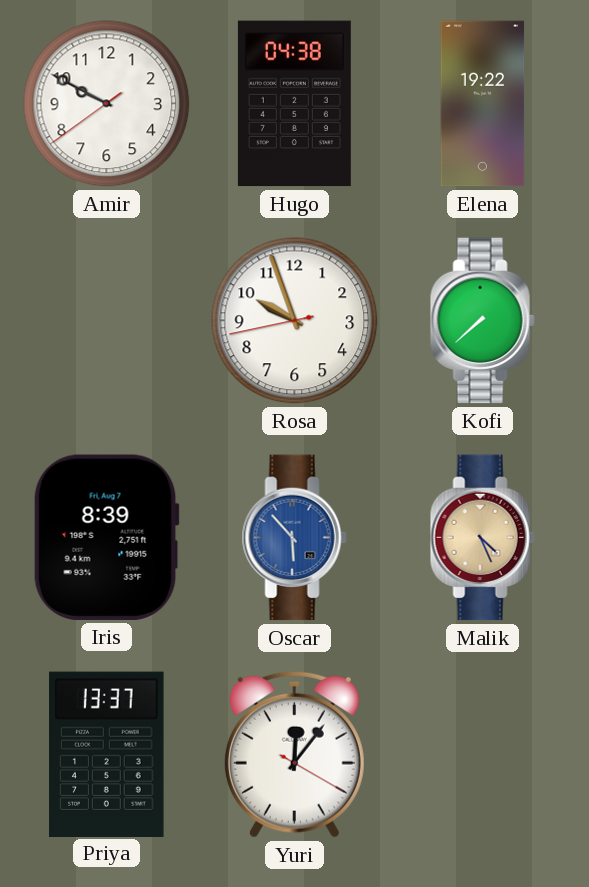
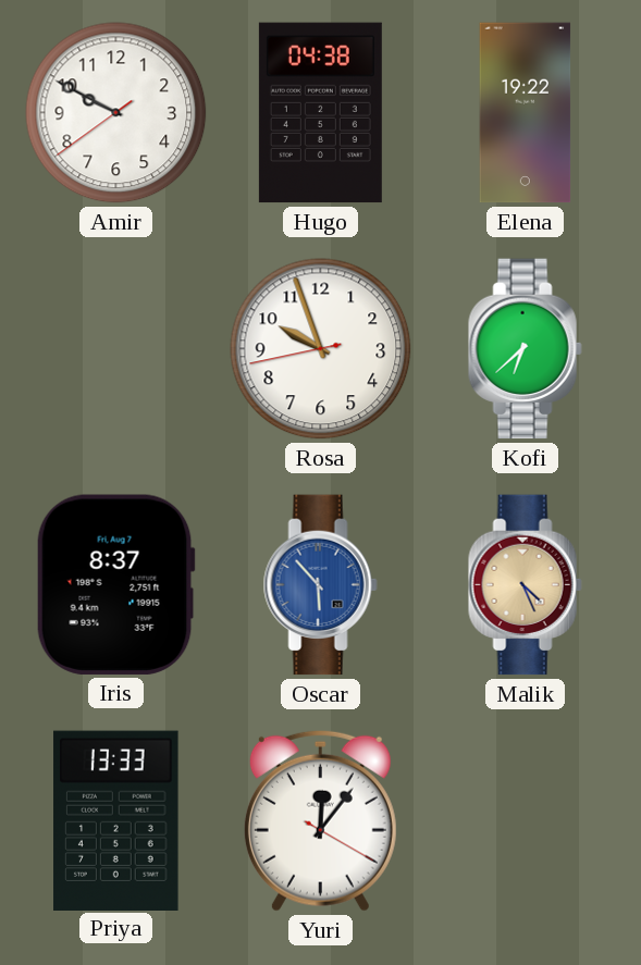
Kofi: 7:38 -> 6:38 (525, 349)
Iris: 8:39 -> 8:37 (115, 584)
Priya: 13:37 -> 13:33 (116, 820)
